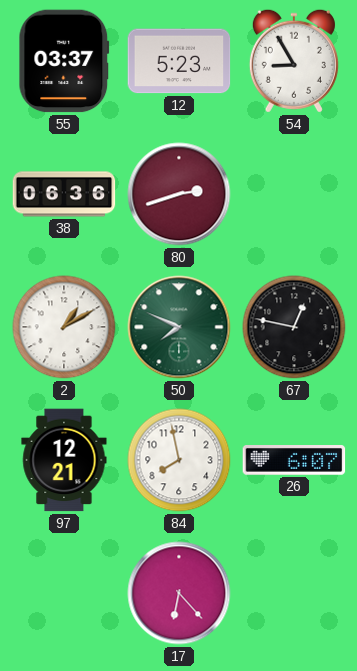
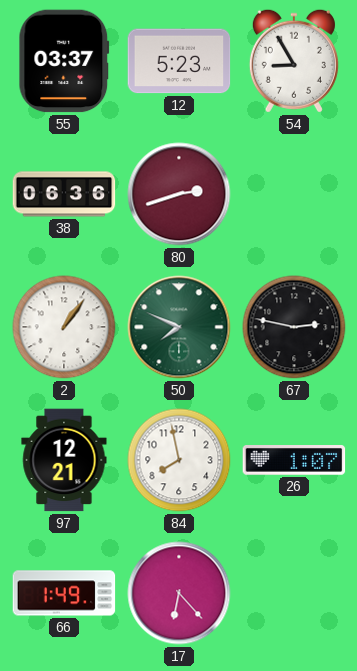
2: 1:10 -> 1:06 (64, 327)
67: 12:47 -> 2:47 (294, 327)
26: 6:07 -> 1:07 (294, 461)
66: none -> 1:49 (64, 593)
